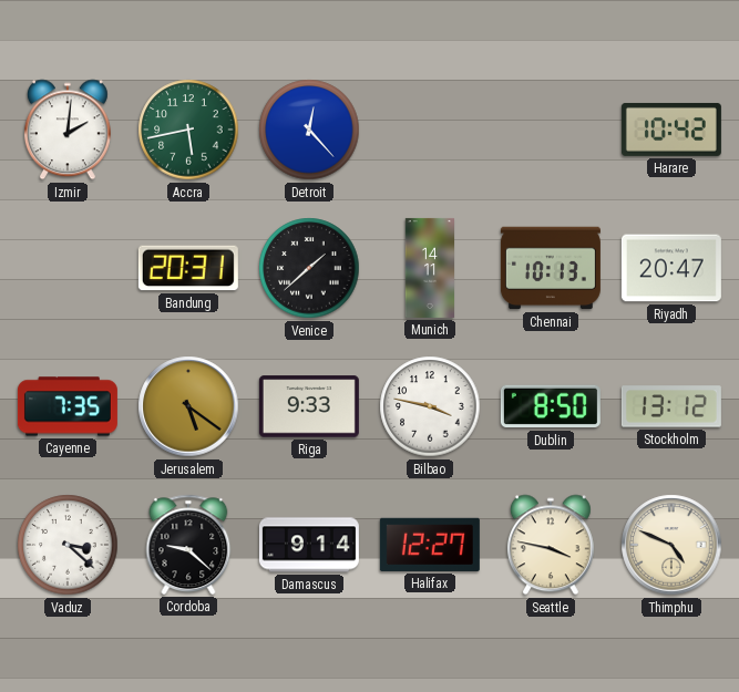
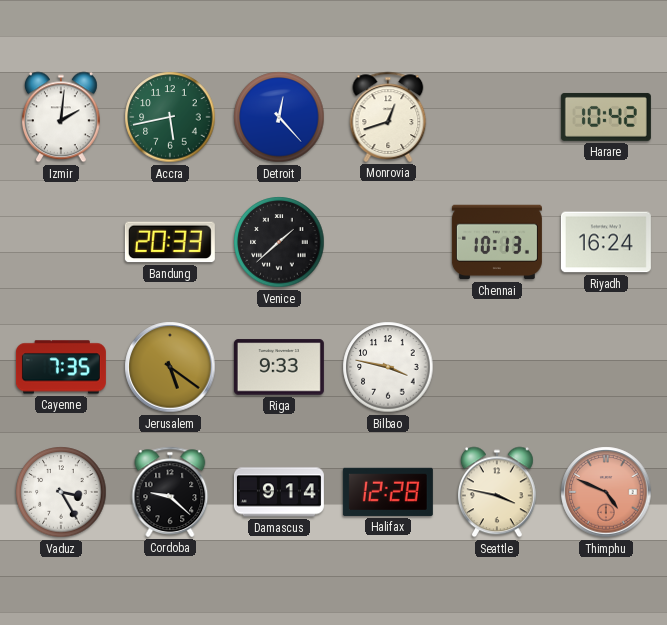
Monrovia: none -> 12:42 (388, 117)
Bandung: 20:31 -> 20:33 (170, 242)
Munich: 14:11 -> none (430, 268)
Riyadh: 20:47 -> 16:24 (606, 242)
Dublin: 8:50 -> none (551, 406)
Stockholm: 13:12 -> none (671, 406)
Vaduz: 3:22 -> 3:25 (61, 492)
Halifax: 12:27 -> 12:28 (388, 492)
Thimphu dial: cream -> salmon (606, 492)
